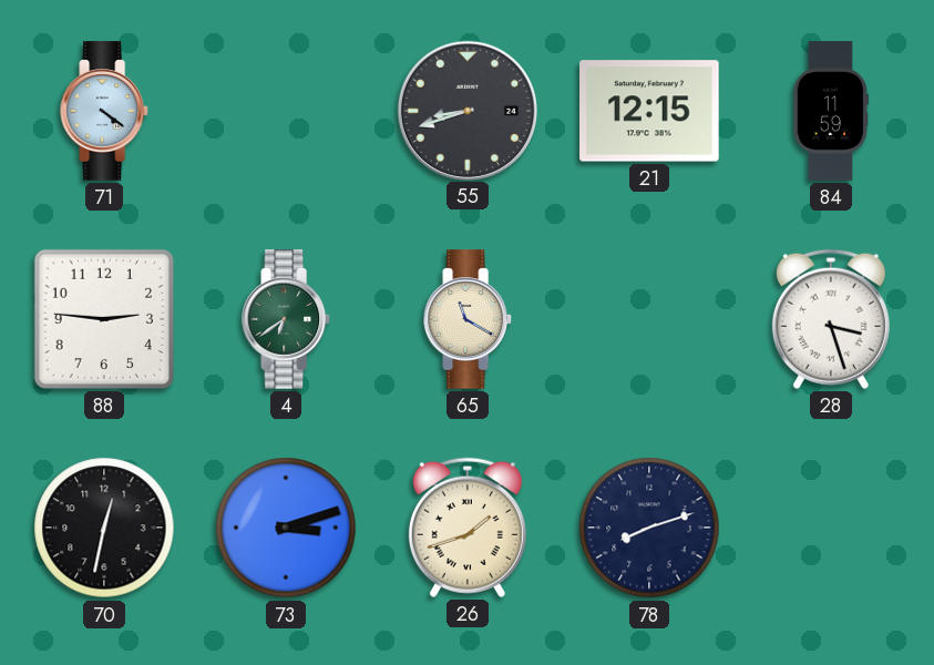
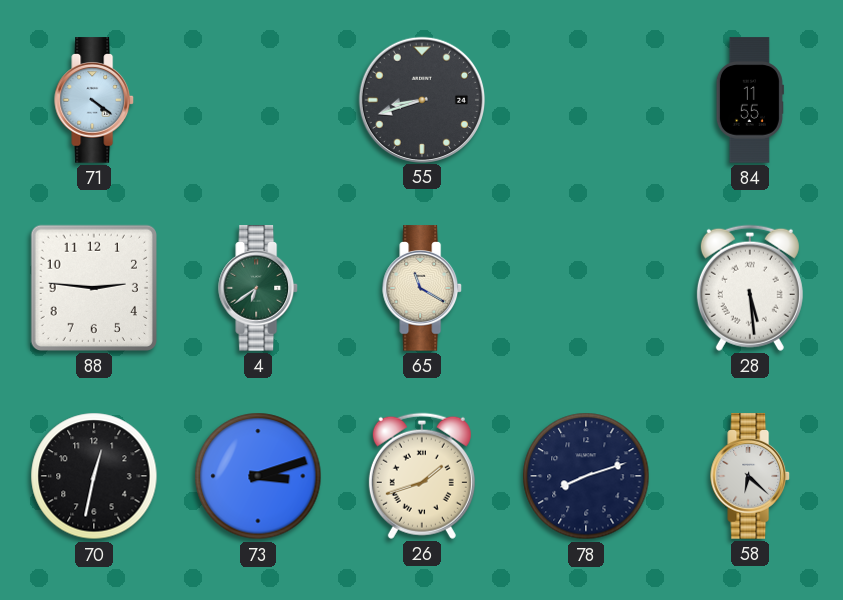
21: 12:15 -> none (649, 111)
84: 11:59 -> 11:55 (750, 100)
28: 3:27 -> 5:29 (750, 288)
58: none -> 6:22 (751, 476)
